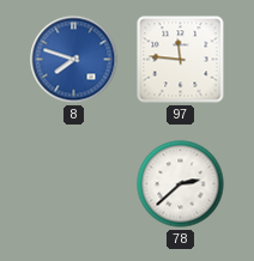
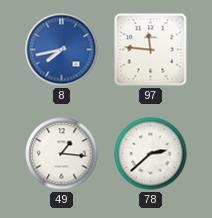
8: 7:48 -> 7:43 (62, 50)
49: none -> 1:16 (62, 154)
